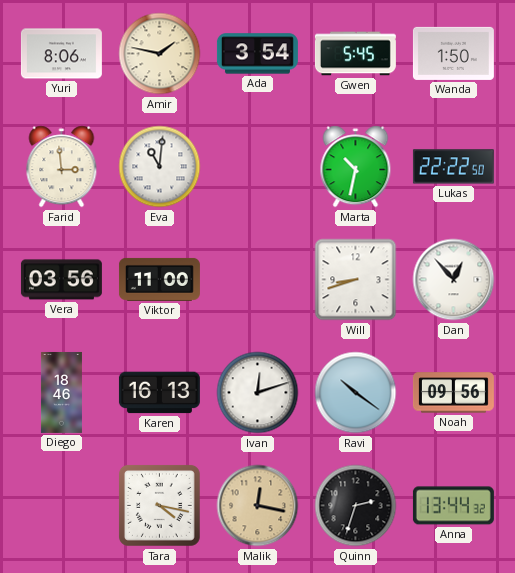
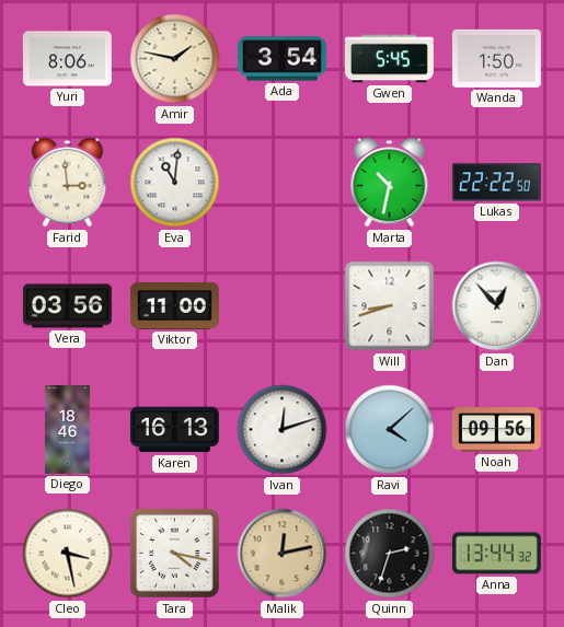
Ravi: 10:21 -> 4:08 (390, 430)
Cleo: none -> 3:28 (68, 554)
Malik: 12:17 -> 12:13 (283, 554)
